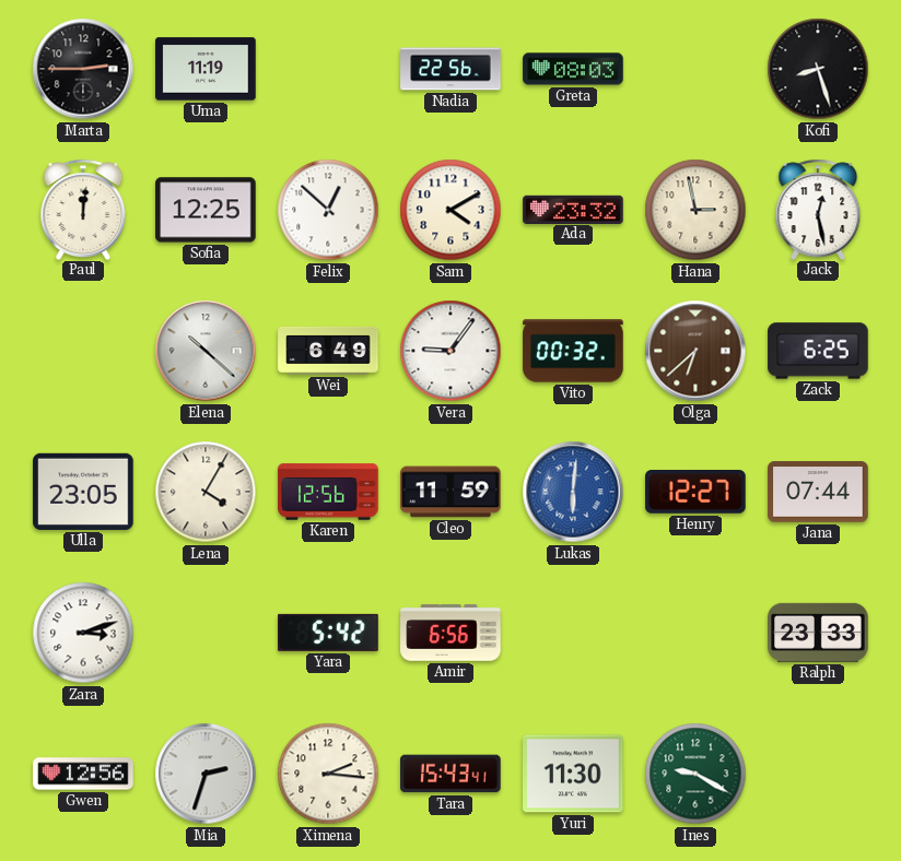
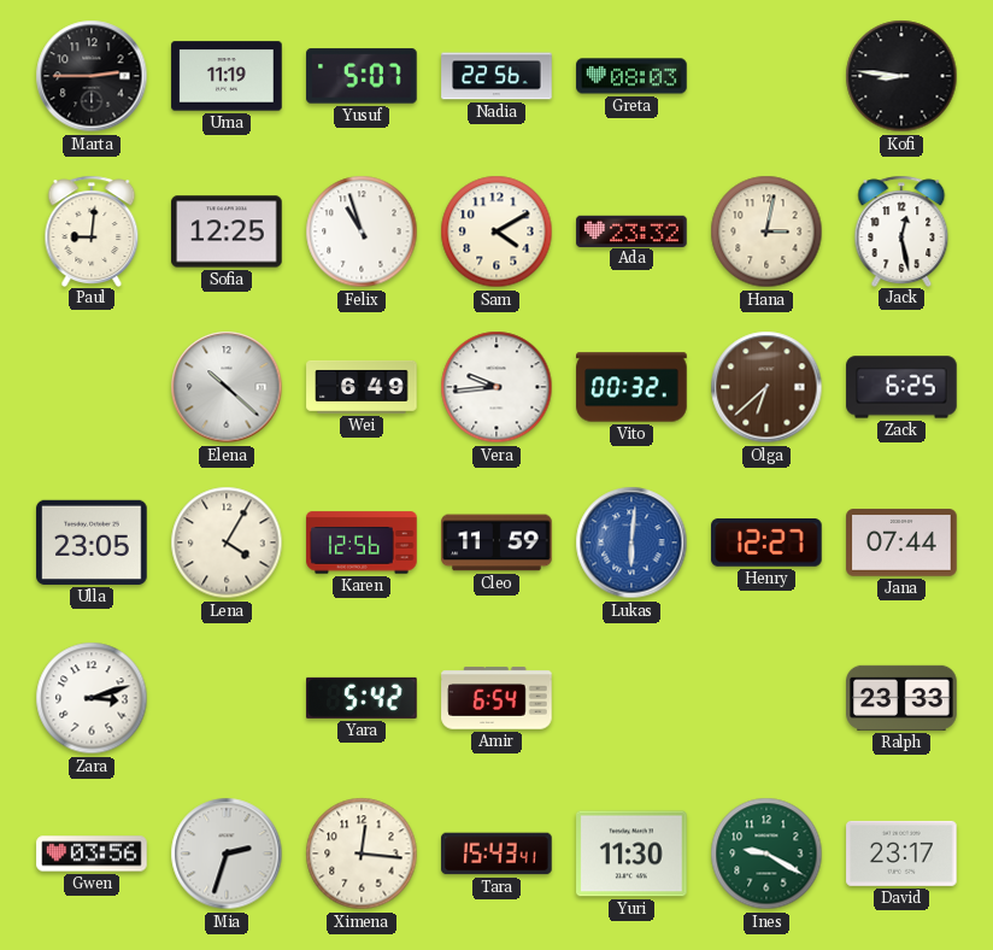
Yusuf: none -> 5:07 (362, 76)
Kofi: 8:27 -> 8:46 (901, 76)
Paul: 12:01 -> 9:01 (92, 230)
Felix: 12:52 -> 10:57 (362, 231)
Hana: 2:58 -> 3:02 (766, 231)
Vera: 9:06 -> 9:44 (497, 387)
Amir: 6:56 -> 6:54 (497, 698)
Gwen: 12:56 -> 03:56 (92, 854)
Ximena: 2:16 -> 12:16 (362, 854)
David: none -> 23:17 (901, 854)
